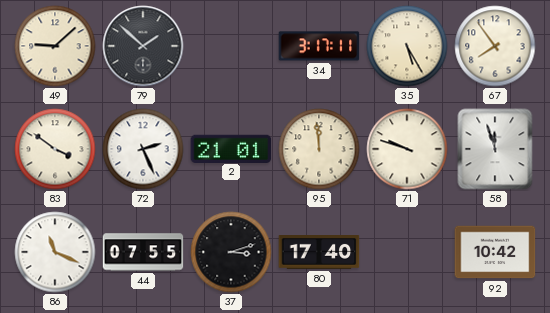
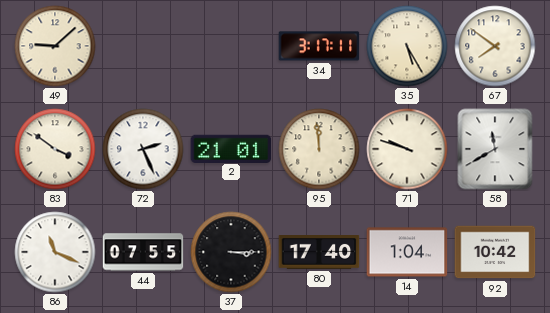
79: 1:52 -> none (143, 46)
67: 7:54 -> 7:51 (495, 46)
58: 11:57 -> 11:40 (495, 149)
37: 3:12 -> 3:15 (231, 252)
14: none -> 1:04 (407, 252)
